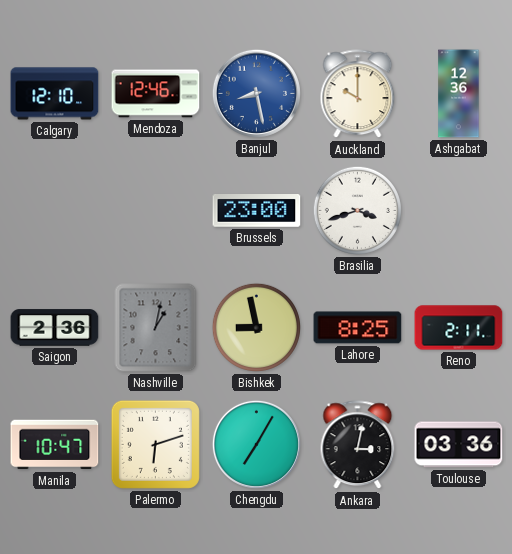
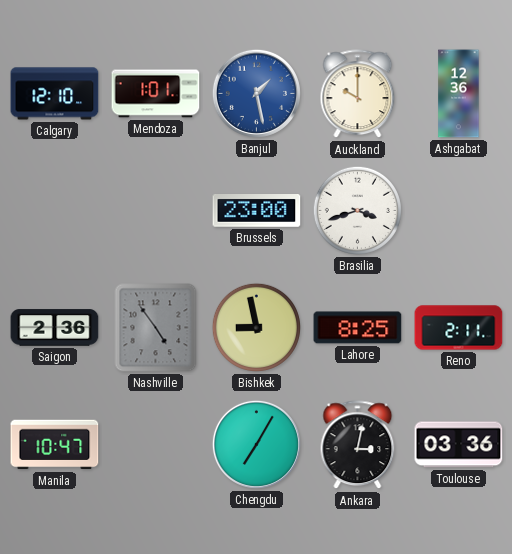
Mendoza: 12:46 -> 1:01 (156, 94)
Banjul: 8:28 -> 1:28 (256, 93)
Nashville: 1:02 -> 4:54 (156, 328)
Palermo: 6:12 -> none (155, 444)
